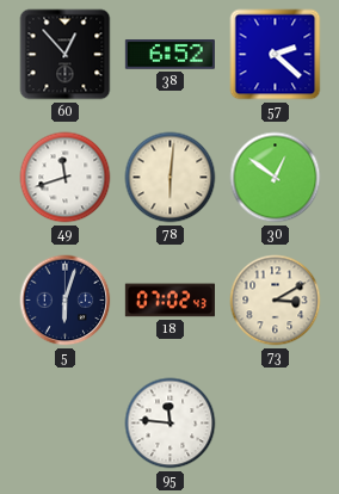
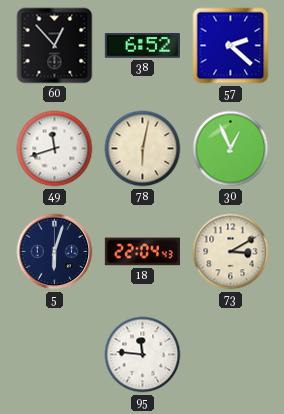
78: 6:01 -> 6:02 (143, 149)
30: 12:51 -> 12:56 (231, 149)
18: 07:02 -> 22:04 (142, 252)
